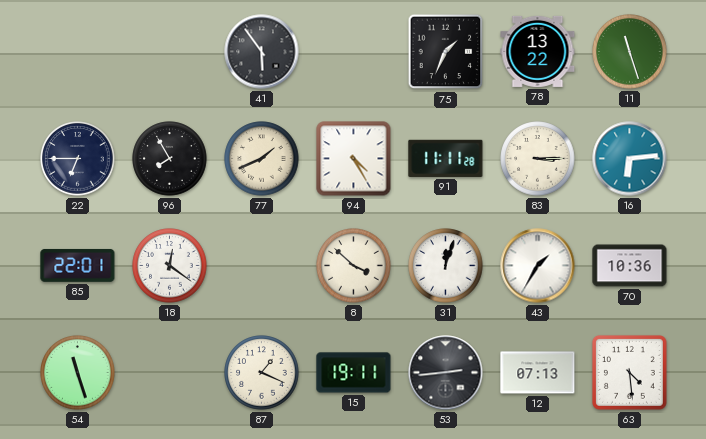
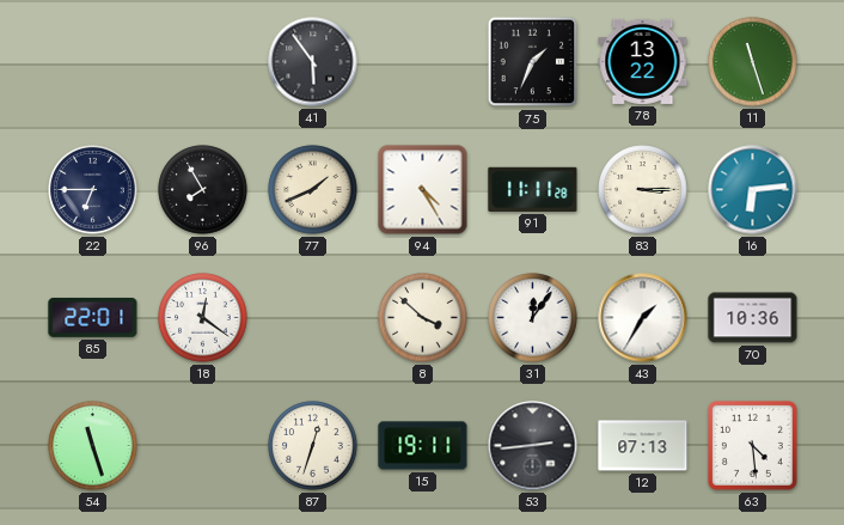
31: 12:03 -> 12:06 (533, 318)
87: 1:19 -> 12:33 (313, 446)
